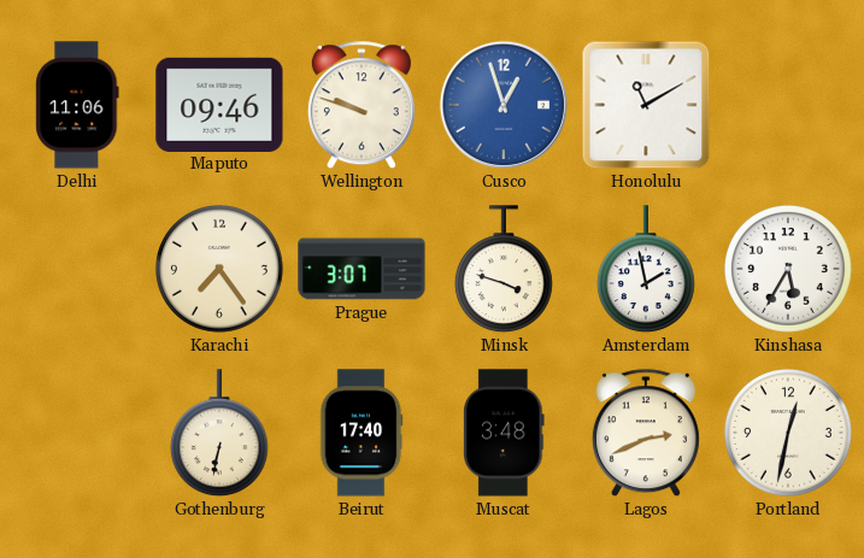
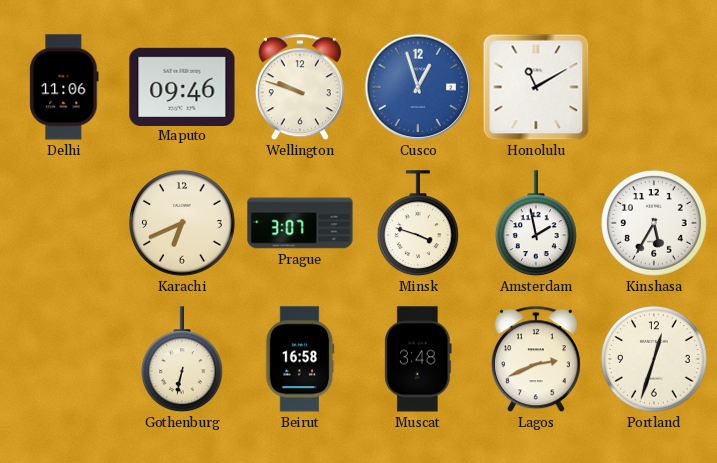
Karachi: 7:24 -> 6:41 (183, 224)
Beirut: 17:40 -> 16:58 (300, 359)
Portland: 12:32 -> 12:33 (655, 360)
